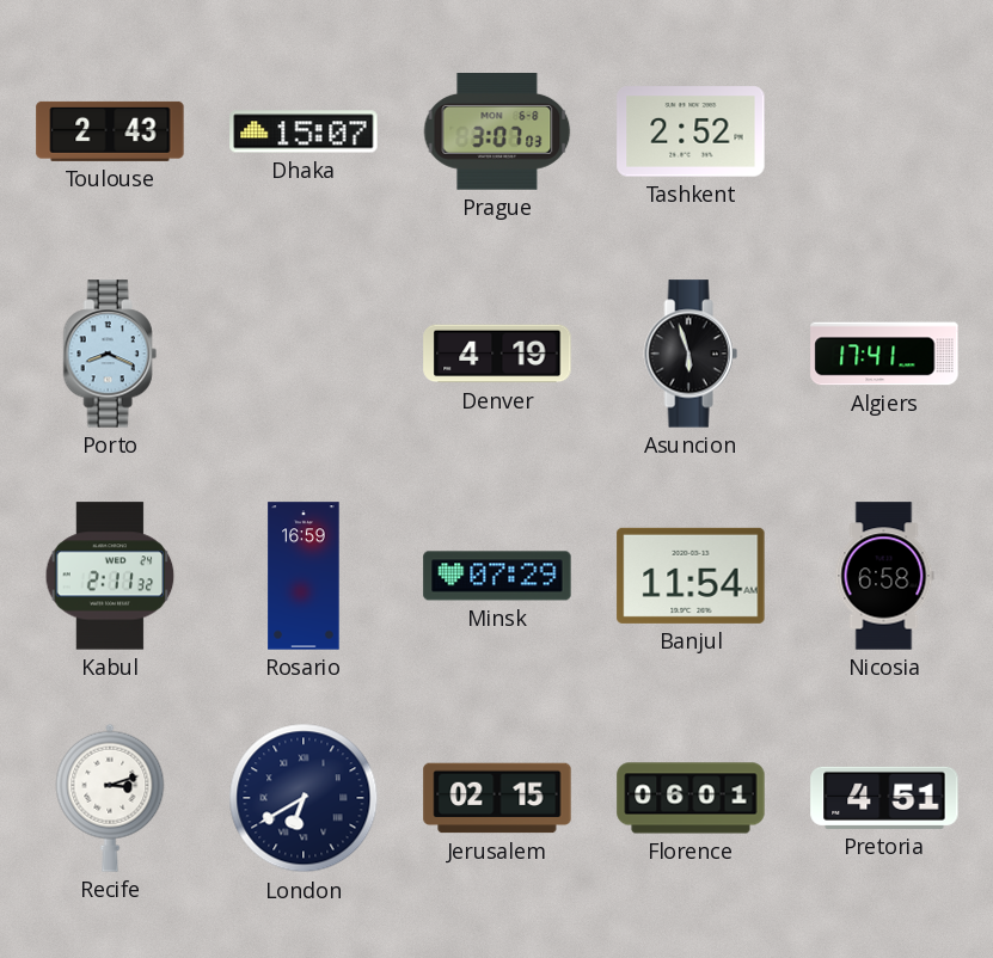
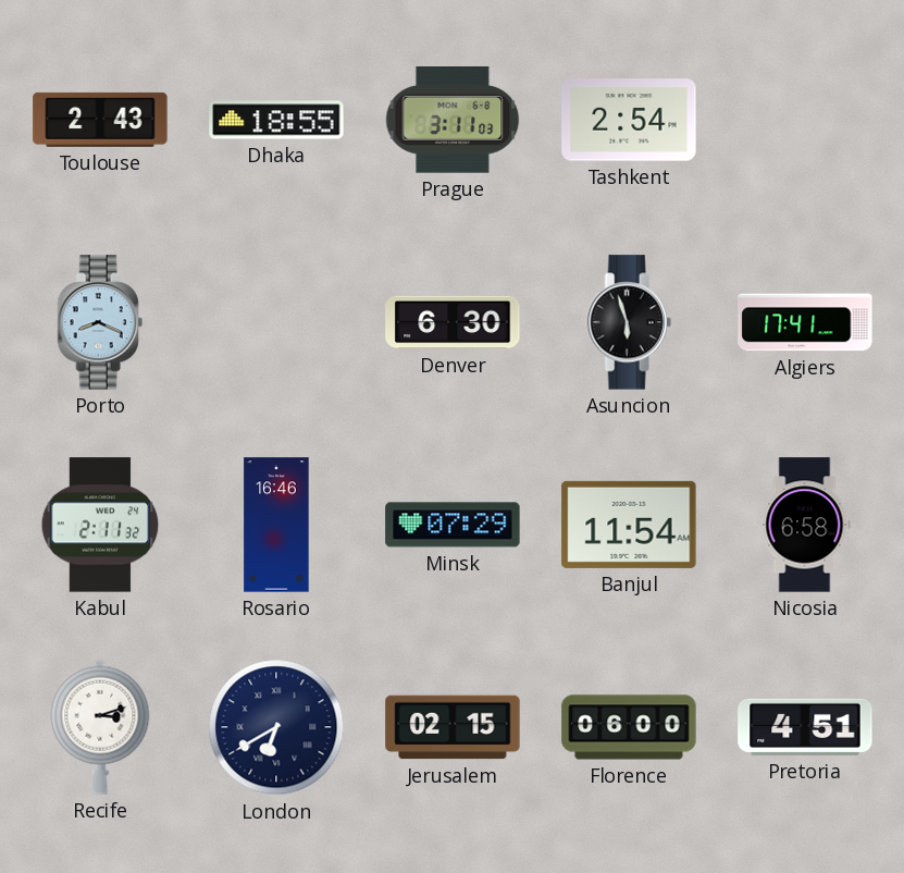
Dhaka: 15:07 -> 18:55 (276, 120)
Prague: 3:07 -> 3:11 (453, 121)
Tashkent: 2:52 -> 2:54 (629, 120)
Denver: 4:19 -> 6:30 (453, 322)
Rosario: 16:59 -> 16:46 (276, 525)
Florence: 06:01 -> 06:00 (629, 727)
